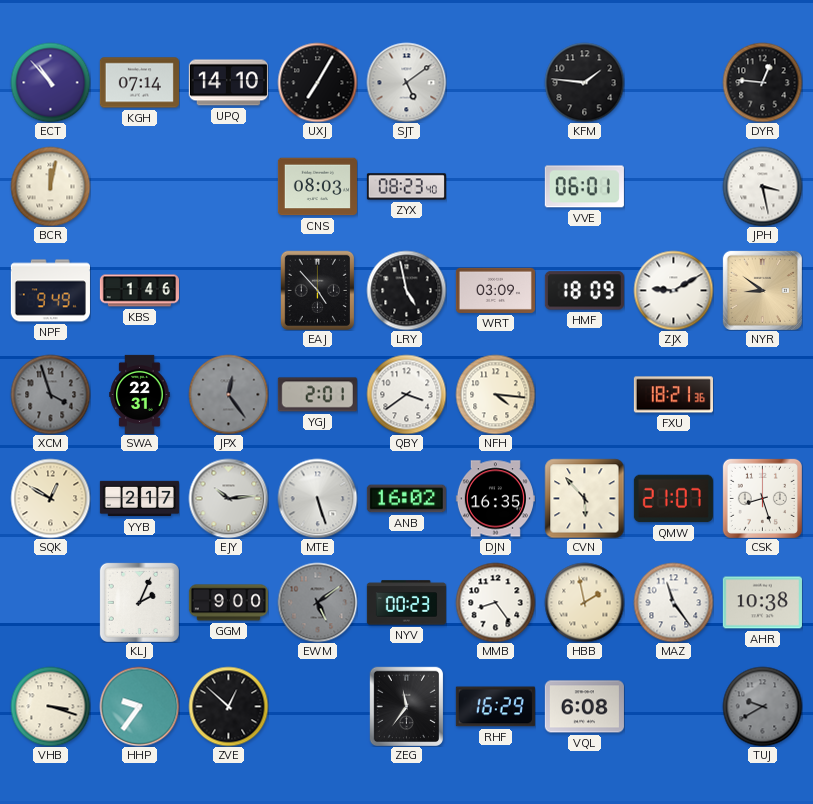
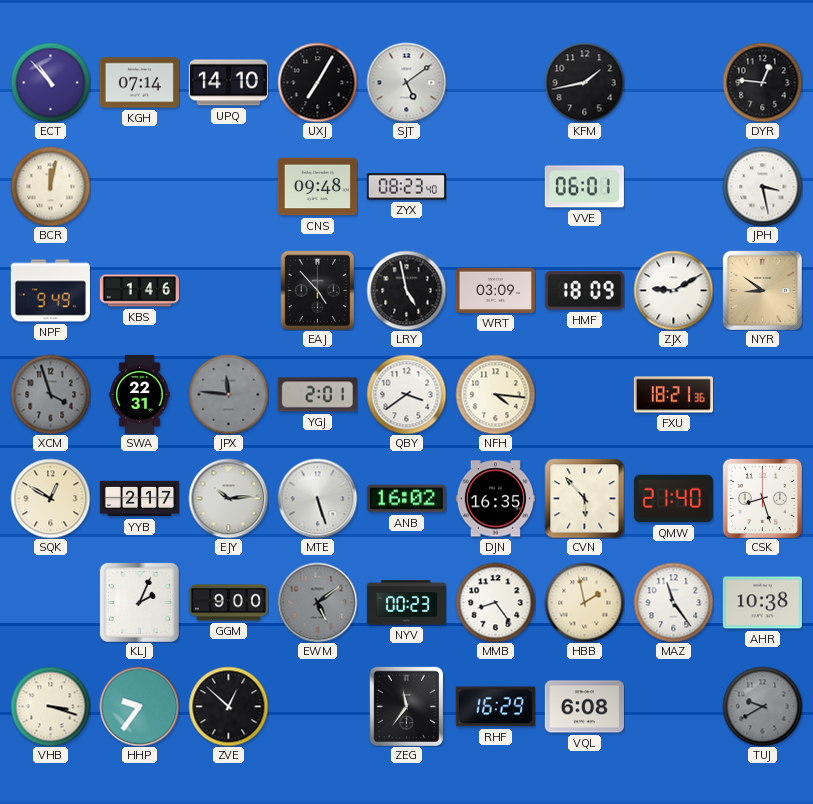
KFM: 1:46 -> 1:43 (584, 82)
CNS: 08:03 -> 09:48 (317, 187)
JPX: 12:24 -> 11:46 (228, 394)
QMW: 21:07 -> 21:40 (673, 499)
